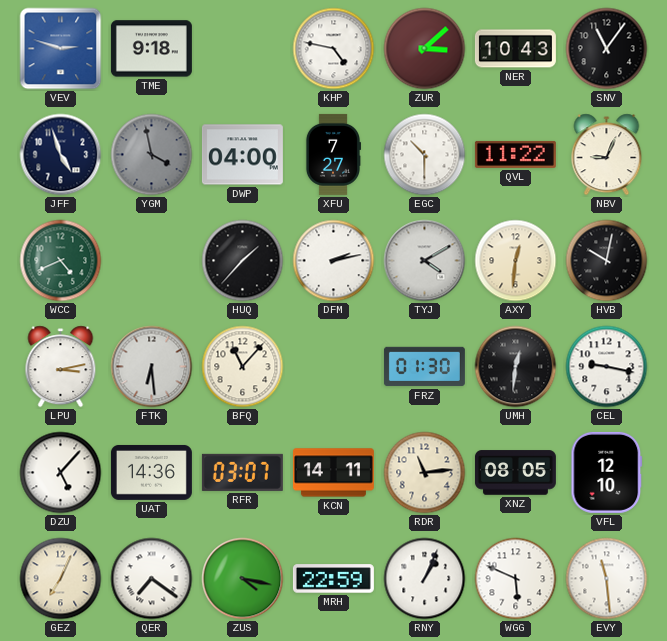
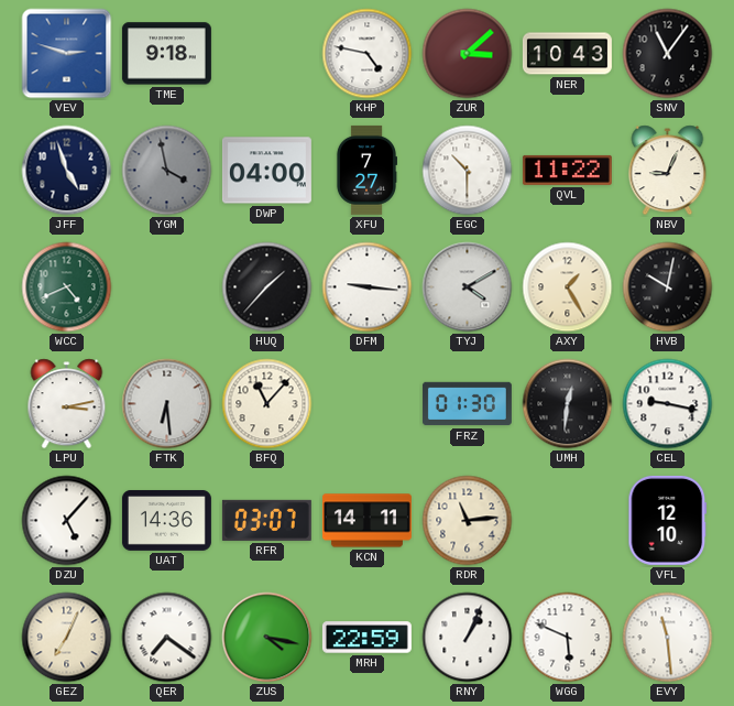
DFM: 2:13 -> 9:16 (368, 287)
AXY: 12:31 -> 1:25 (568, 287)
XNZ: 08:05 -> none (515, 473)
